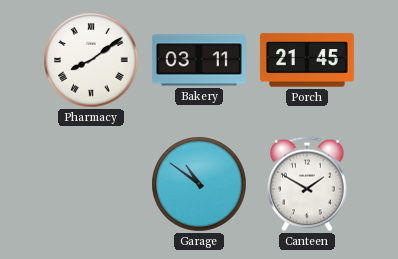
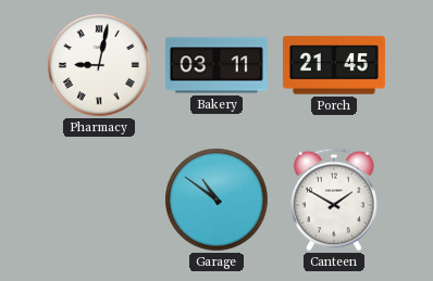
Pharmacy: 8:09 -> 9:02 (99, 65)
